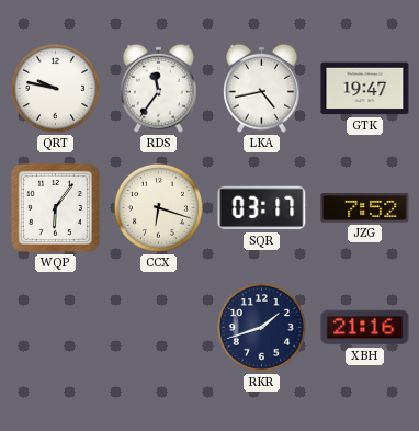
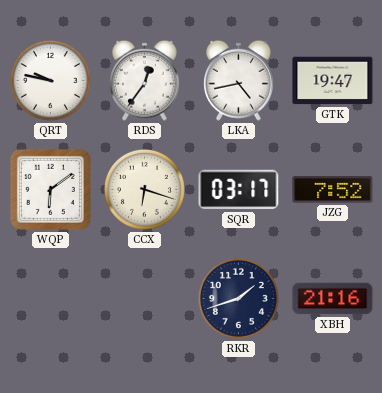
RDS: 11:36 -> 12:36 (145, 80)
WQP: 6:06 -> 6:09 (50, 189)
